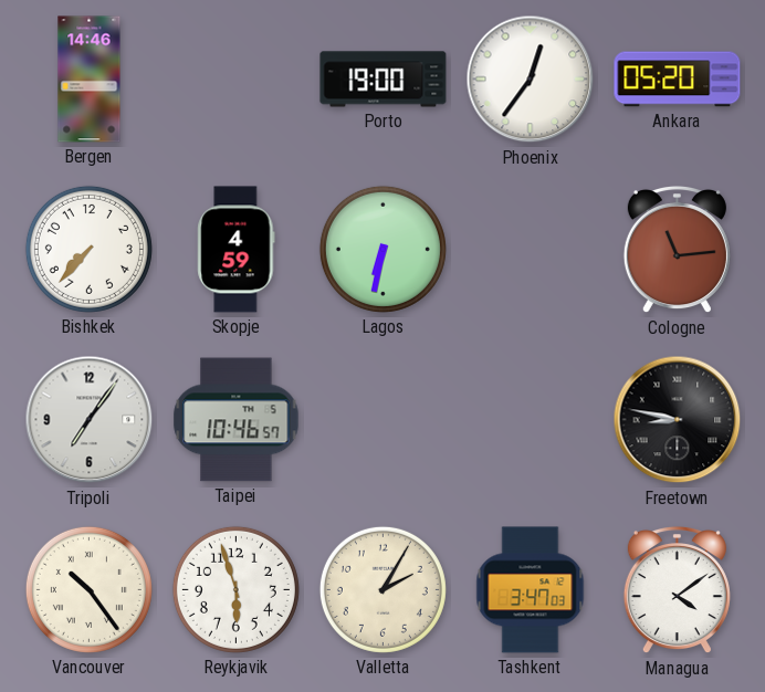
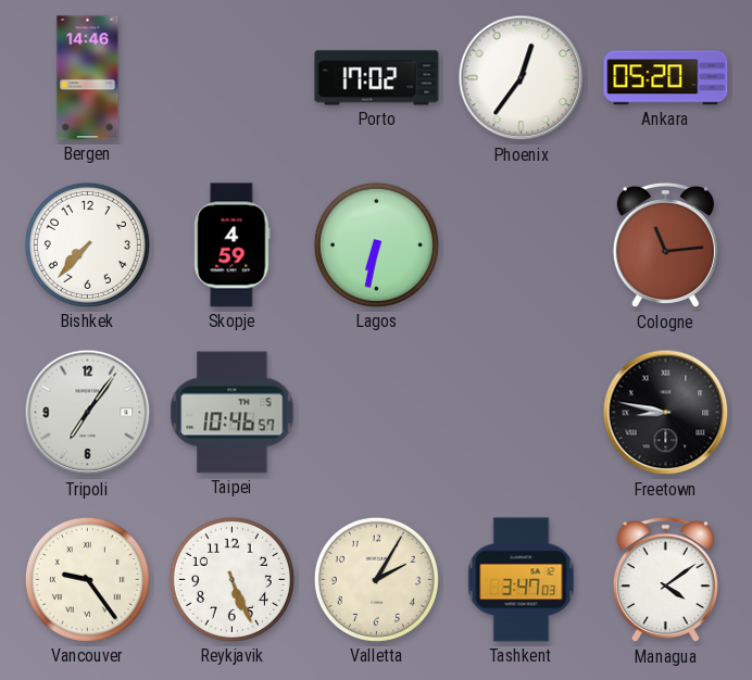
Porto: 19:00 -> 17:02 (377, 78)
Vancouver: 10:24 -> 9:24 (87, 579)
Reykjavik: 5:57 -> 5:26 (231, 579)
